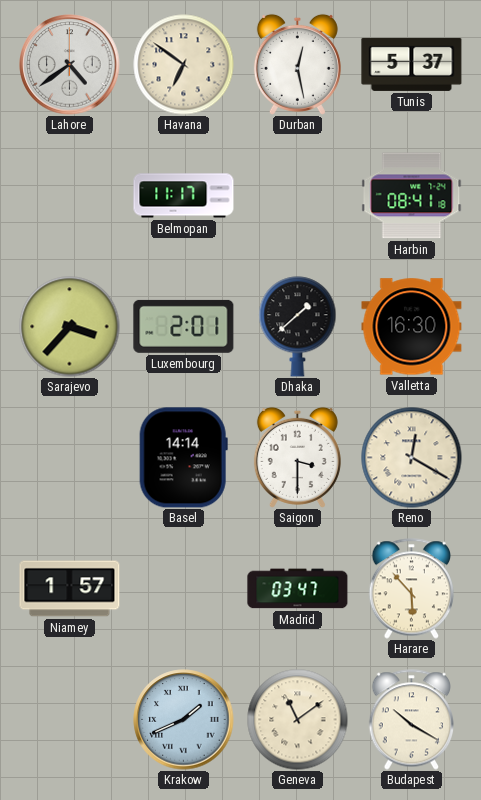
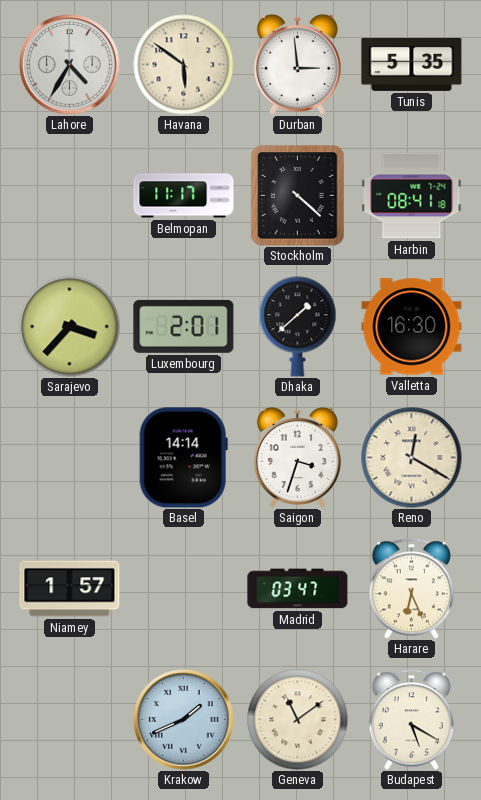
Lahore: 4:39 -> 4:35 (70, 65)
Havana: 6:51 -> 5:51 (184, 65)
Durban: 12:28 -> 2:59 (297, 64)
Tunis: 5:37 -> 5:35 (412, 64)
Stockholm: none -> 4:22 (298, 196)
Saigon: 3:30 -> 3:33 (297, 457)
Harare: 5:53 -> 6:26 (411, 589)
Budapest: 10:20 -> 5:20 (411, 720)
